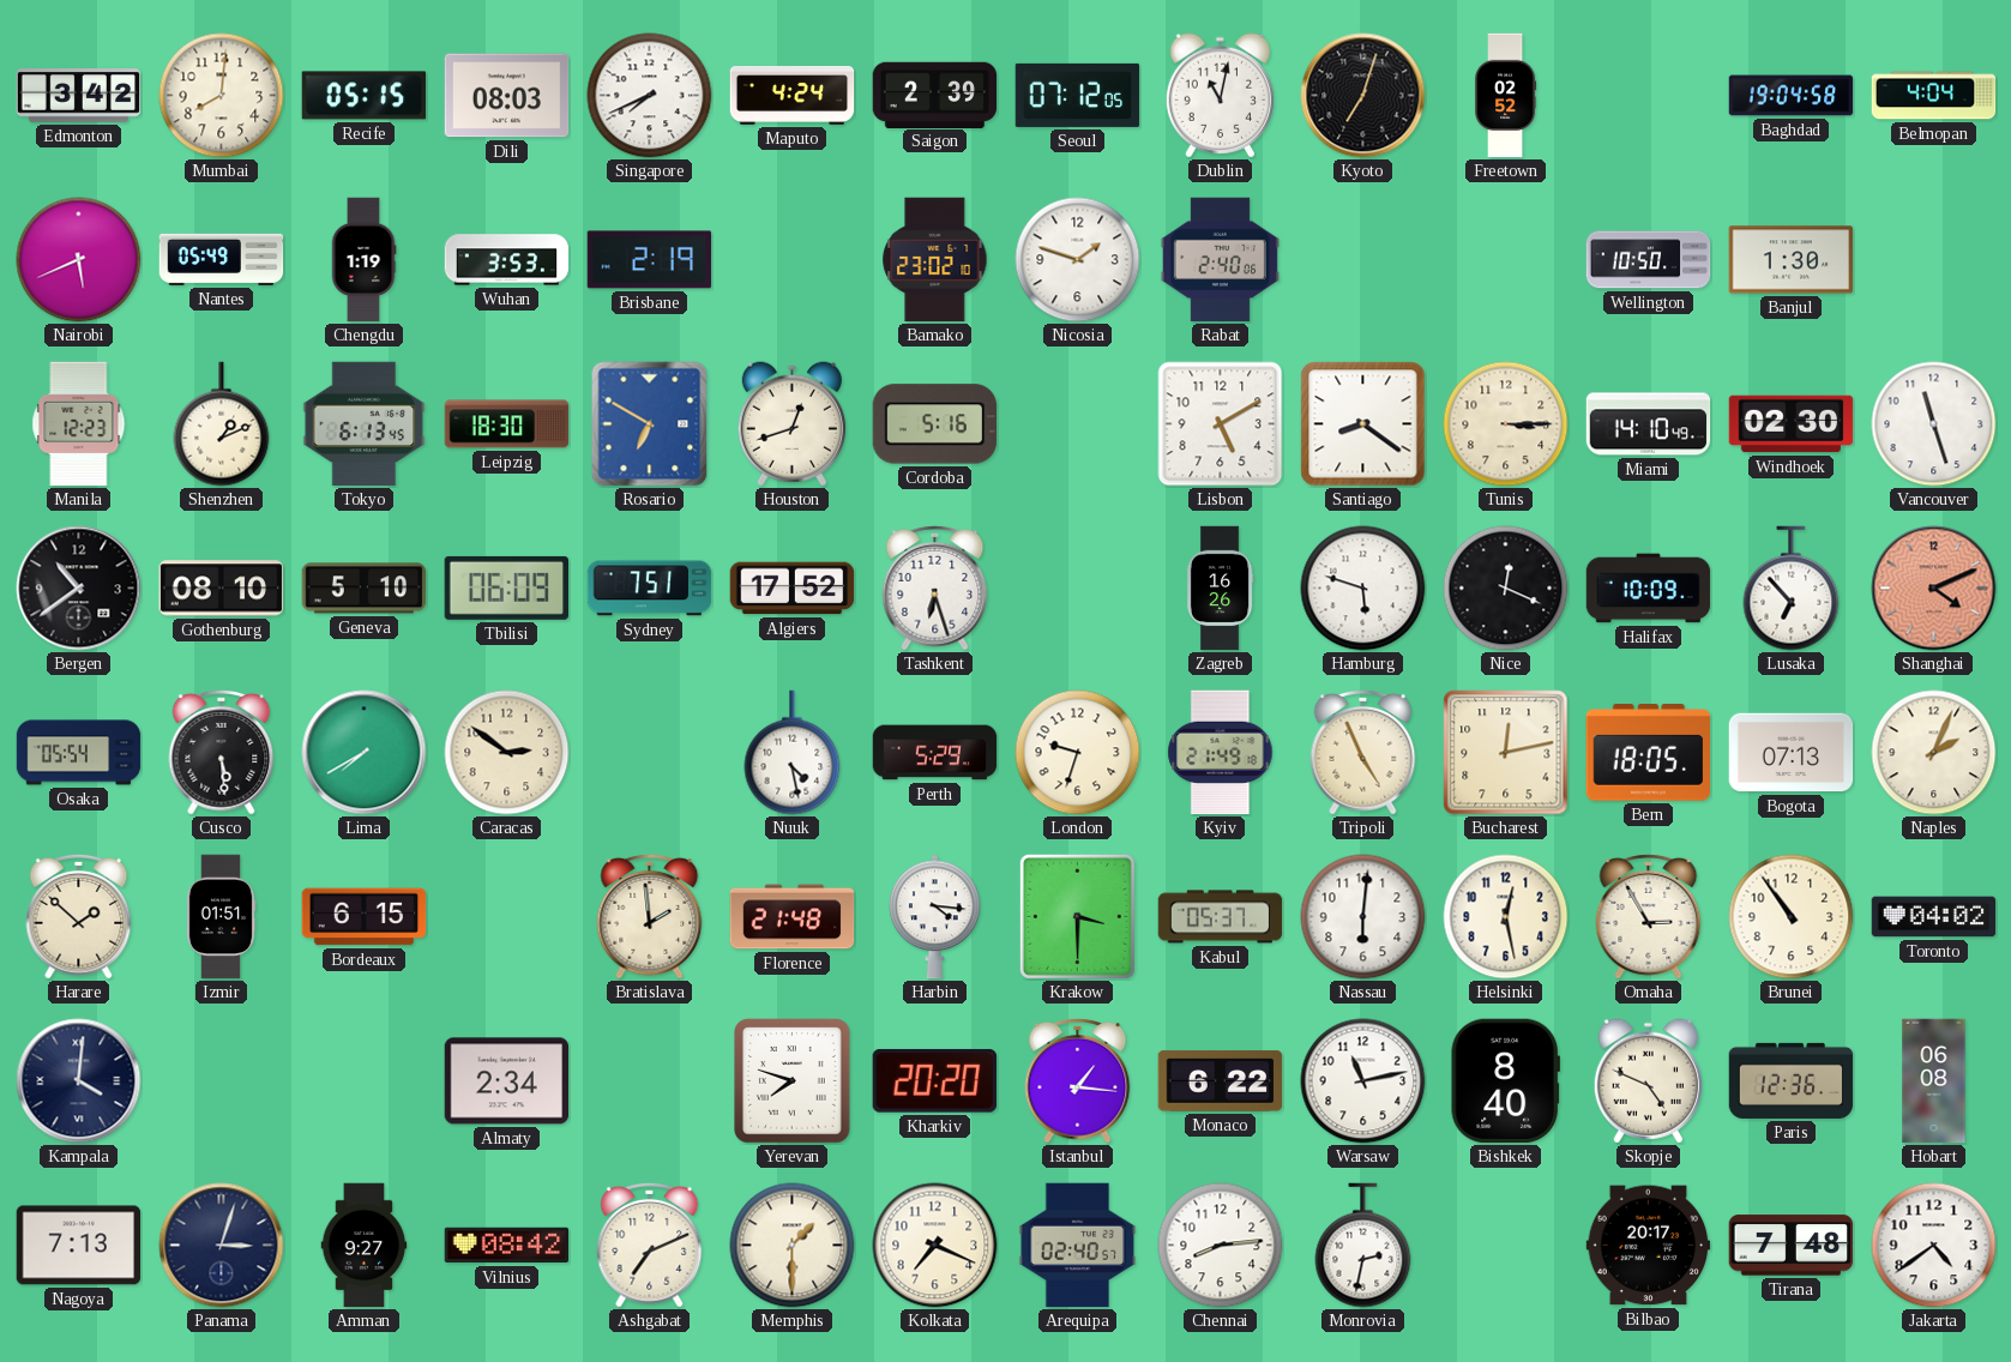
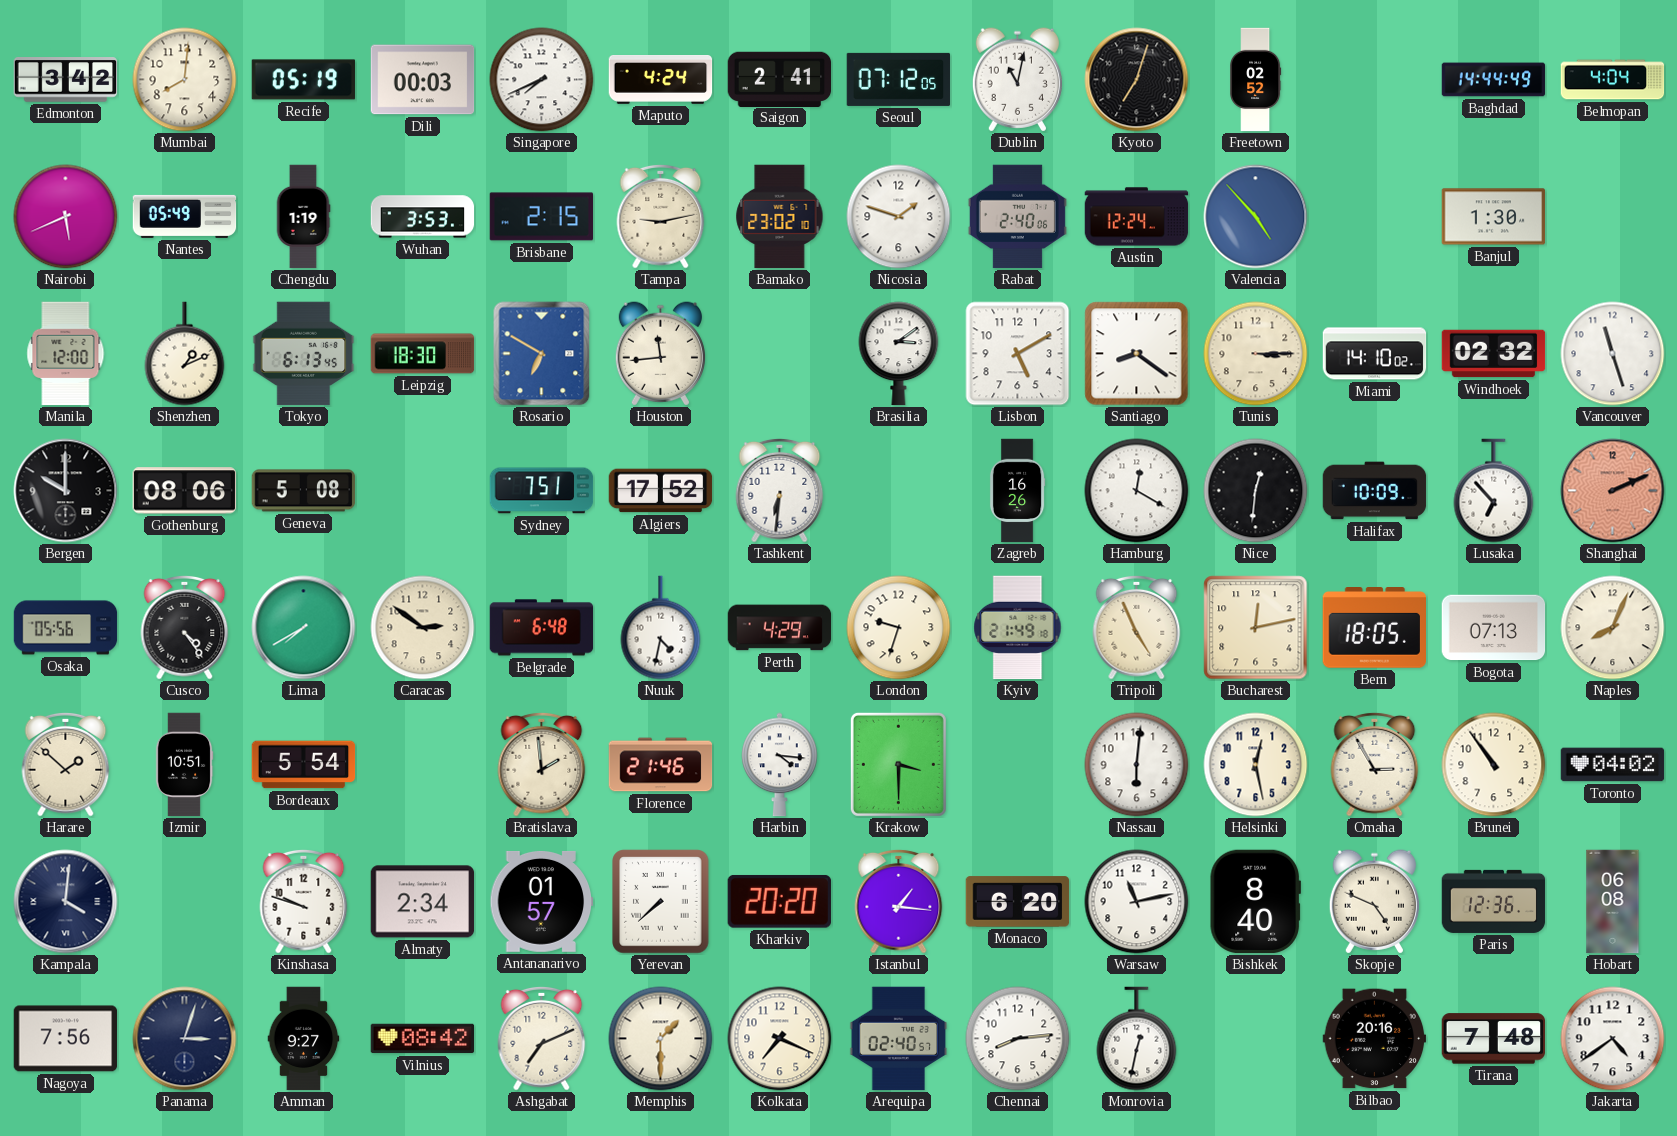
Recife: 05:15 -> 05:19 (304, 80)
Dili: 08:03 -> 00:03 (423, 80)
Saigon: 2:39 -> 2:41 (780, 79)
Baghdad: 19:04 -> 14:44 (1494, 80)
Brisbane: 2:19 -> 2:15 (542, 217)
Tampa: none -> 9:13 (661, 216)
Austin: none -> 12:24 (1137, 217)
Valencia: none -> 4:53 (1256, 217)
Wellington: 10:50 -> none (1649, 260)
Manila: 12:23 -> 12:00 (66, 354)
Houston: 12:42 -> 11:44 (660, 354)
Cordoba: 5:16 -> none (935, 424)
Brasilia: none -> 3:09 (899, 354)
Miami: 14:10:49 -> 14:10:02 (1375, 354)
Windhoek: 02:30 -> 02:32 (1494, 354)
Bergen: 10:39 -> 10:00 (66, 491)
Gothenburg: 08:10 -> 08:06 (185, 491)
Geneva: 5:10 -> 5:08 (304, 491)
Tbilisi: 06:09 -> none (506, 587)
Tashkent: 6:27 -> 6:31 (780, 490)
Hamburg: 5:48 -> 12:20 (1137, 491)
Nice: 12:19 -> 12:31 (1256, 491)
Shanghai: 4:11 -> 2:11 (1613, 491)
Osaka: 05:54 -> 05:56 (66, 628)
Cusco: 5:29 -> 4:24 (185, 627)
Belgrade: none -> 6:48 (542, 628)
Nuuk: 4:28 -> 4:32 (661, 628)
Perth: 5:29 -> 4:29 (780, 628)
Naples: 2:04 -> 8:04 (1613, 628)
Izmir: 01:51 -> 10:51 (184, 765)
Bordeaux: 6:15 -> 5:54 (304, 765)
Florence: 21:48 -> 21:46 (661, 765)
Kabul: 05:37 -> none (1221, 917)
Kinshasa: none -> 9:48 (304, 901)
Antananarivo: none -> 01:57 (542, 901)
Yerevan: 7:48 -> 7:38 (661, 902)
Monaco: 6:22 -> 6:20 (1018, 902)
Nagoya: 7:13 -> 7:56 (66, 1039)
Monrovia: 2:32 -> 12:32 (1137, 1039)
Bilbao: 20:17 -> 20:16 (1375, 1039)
